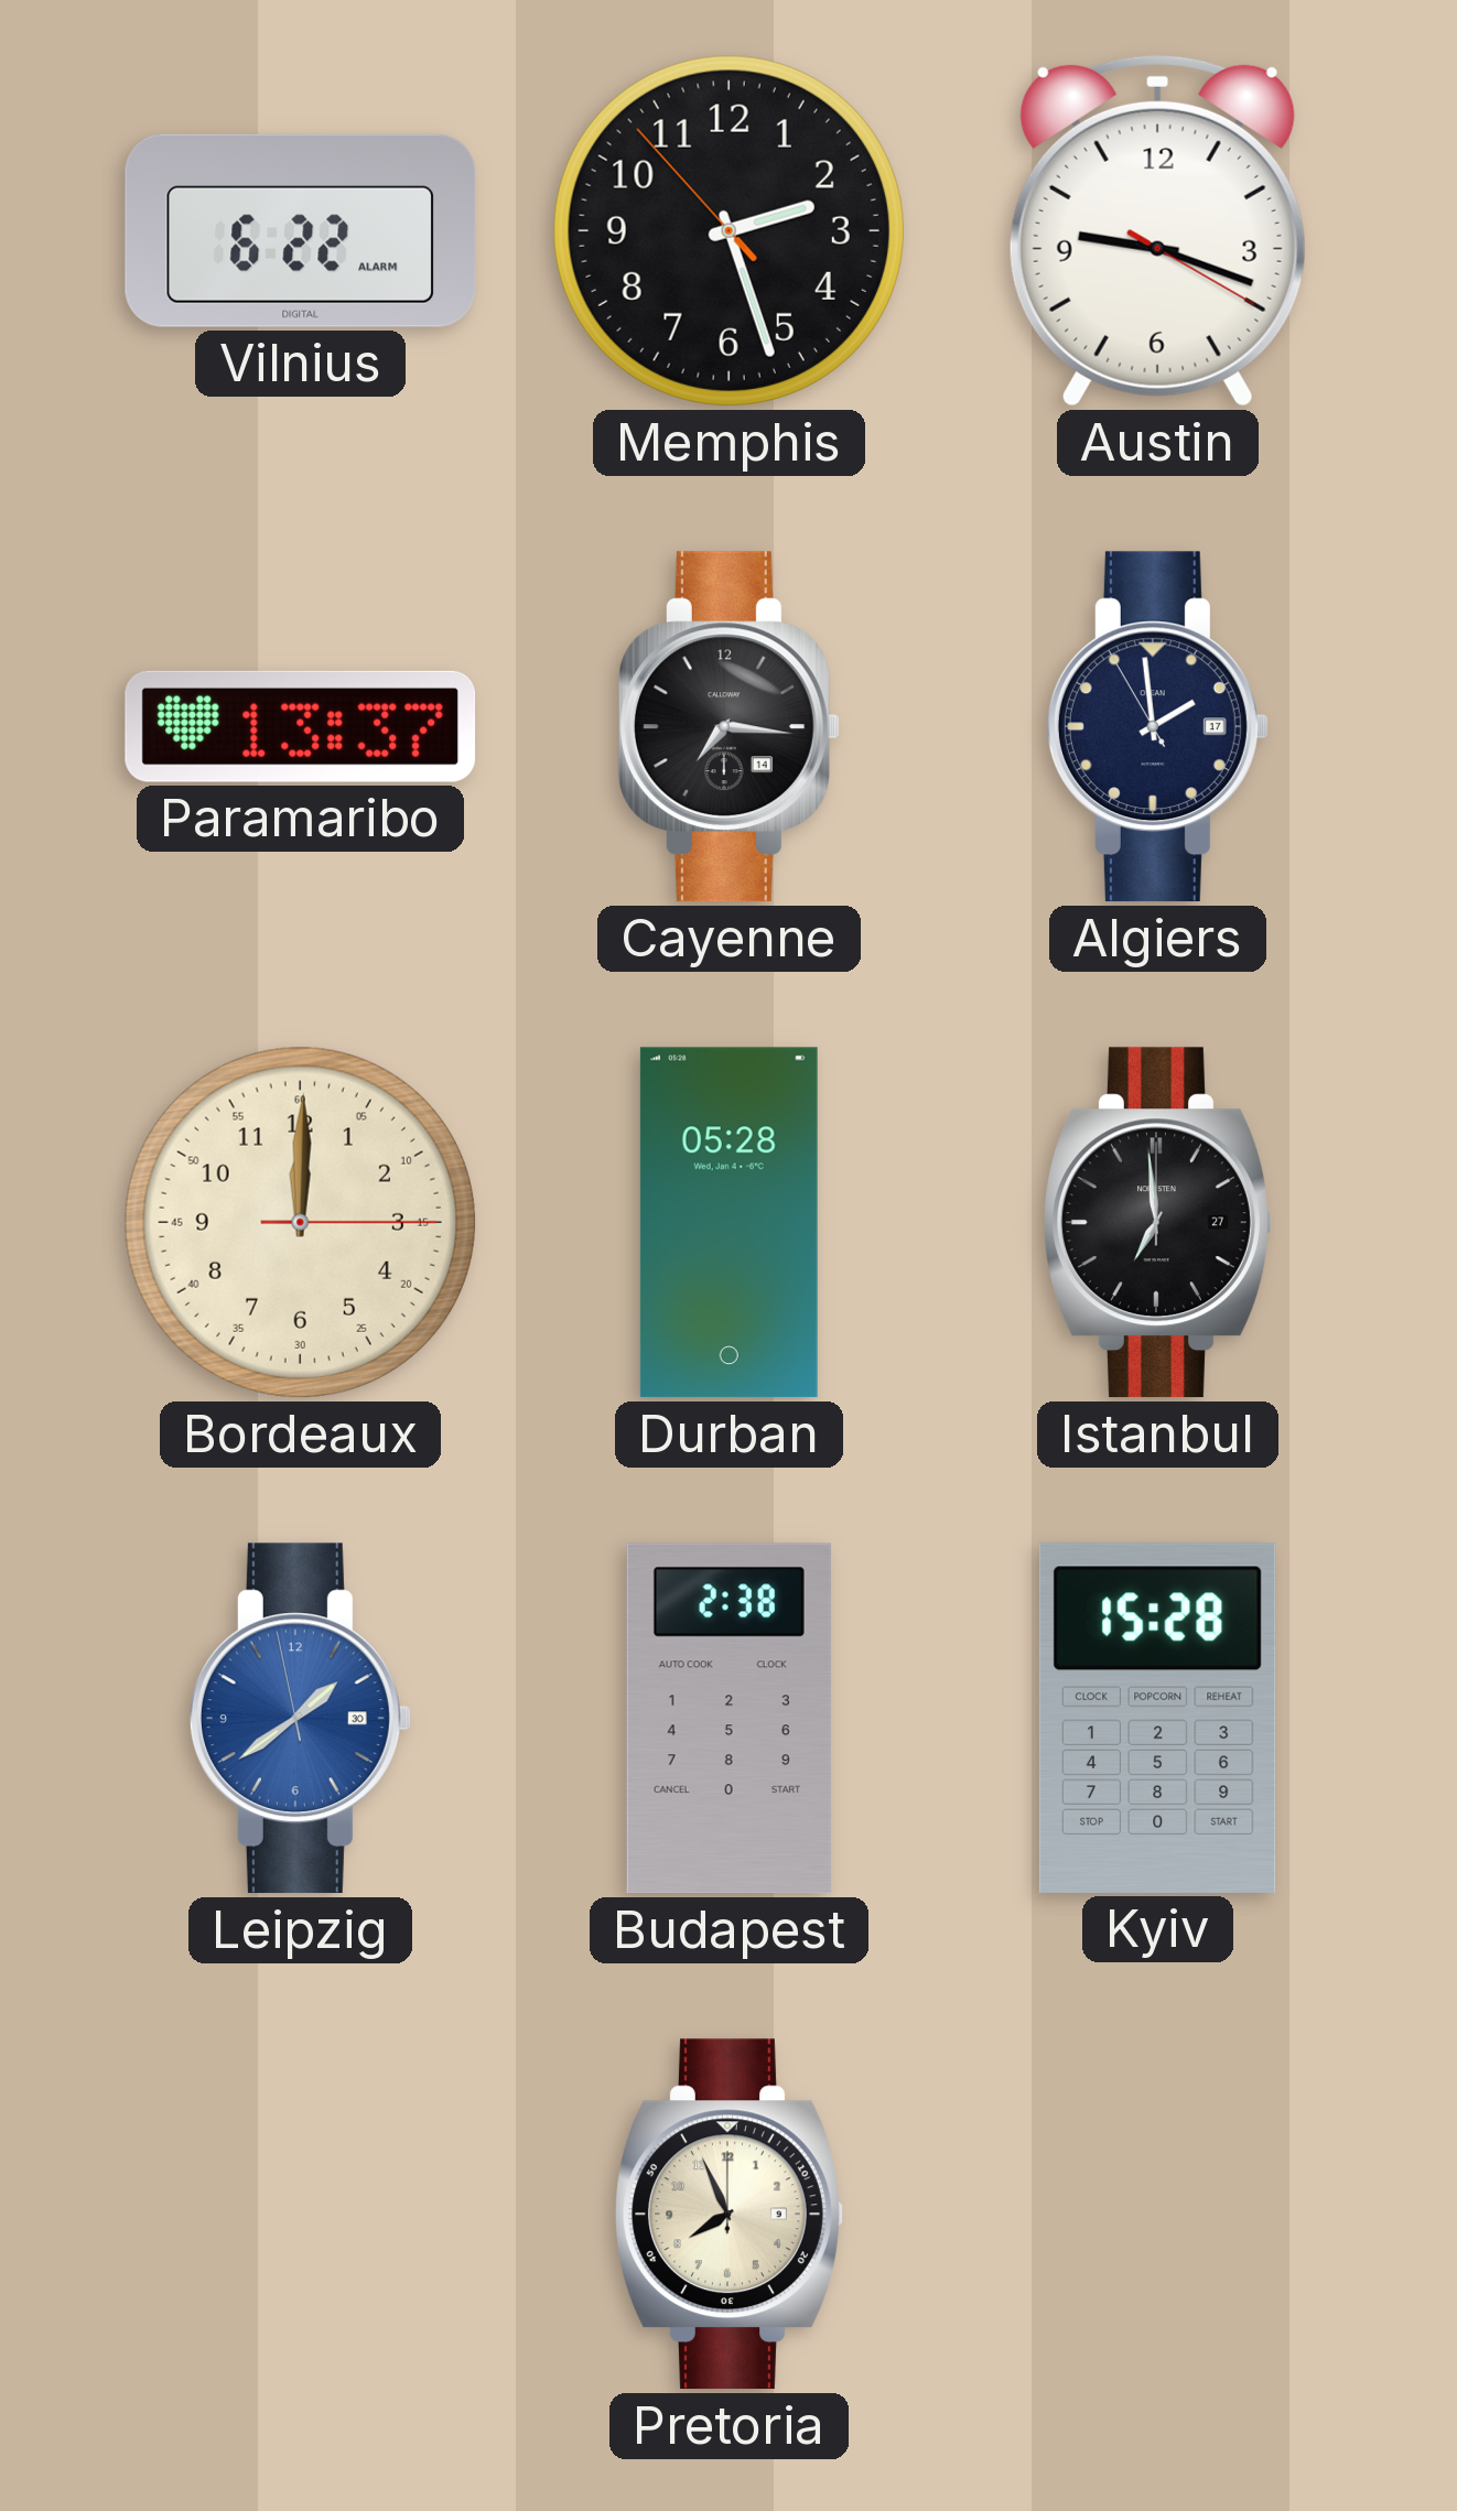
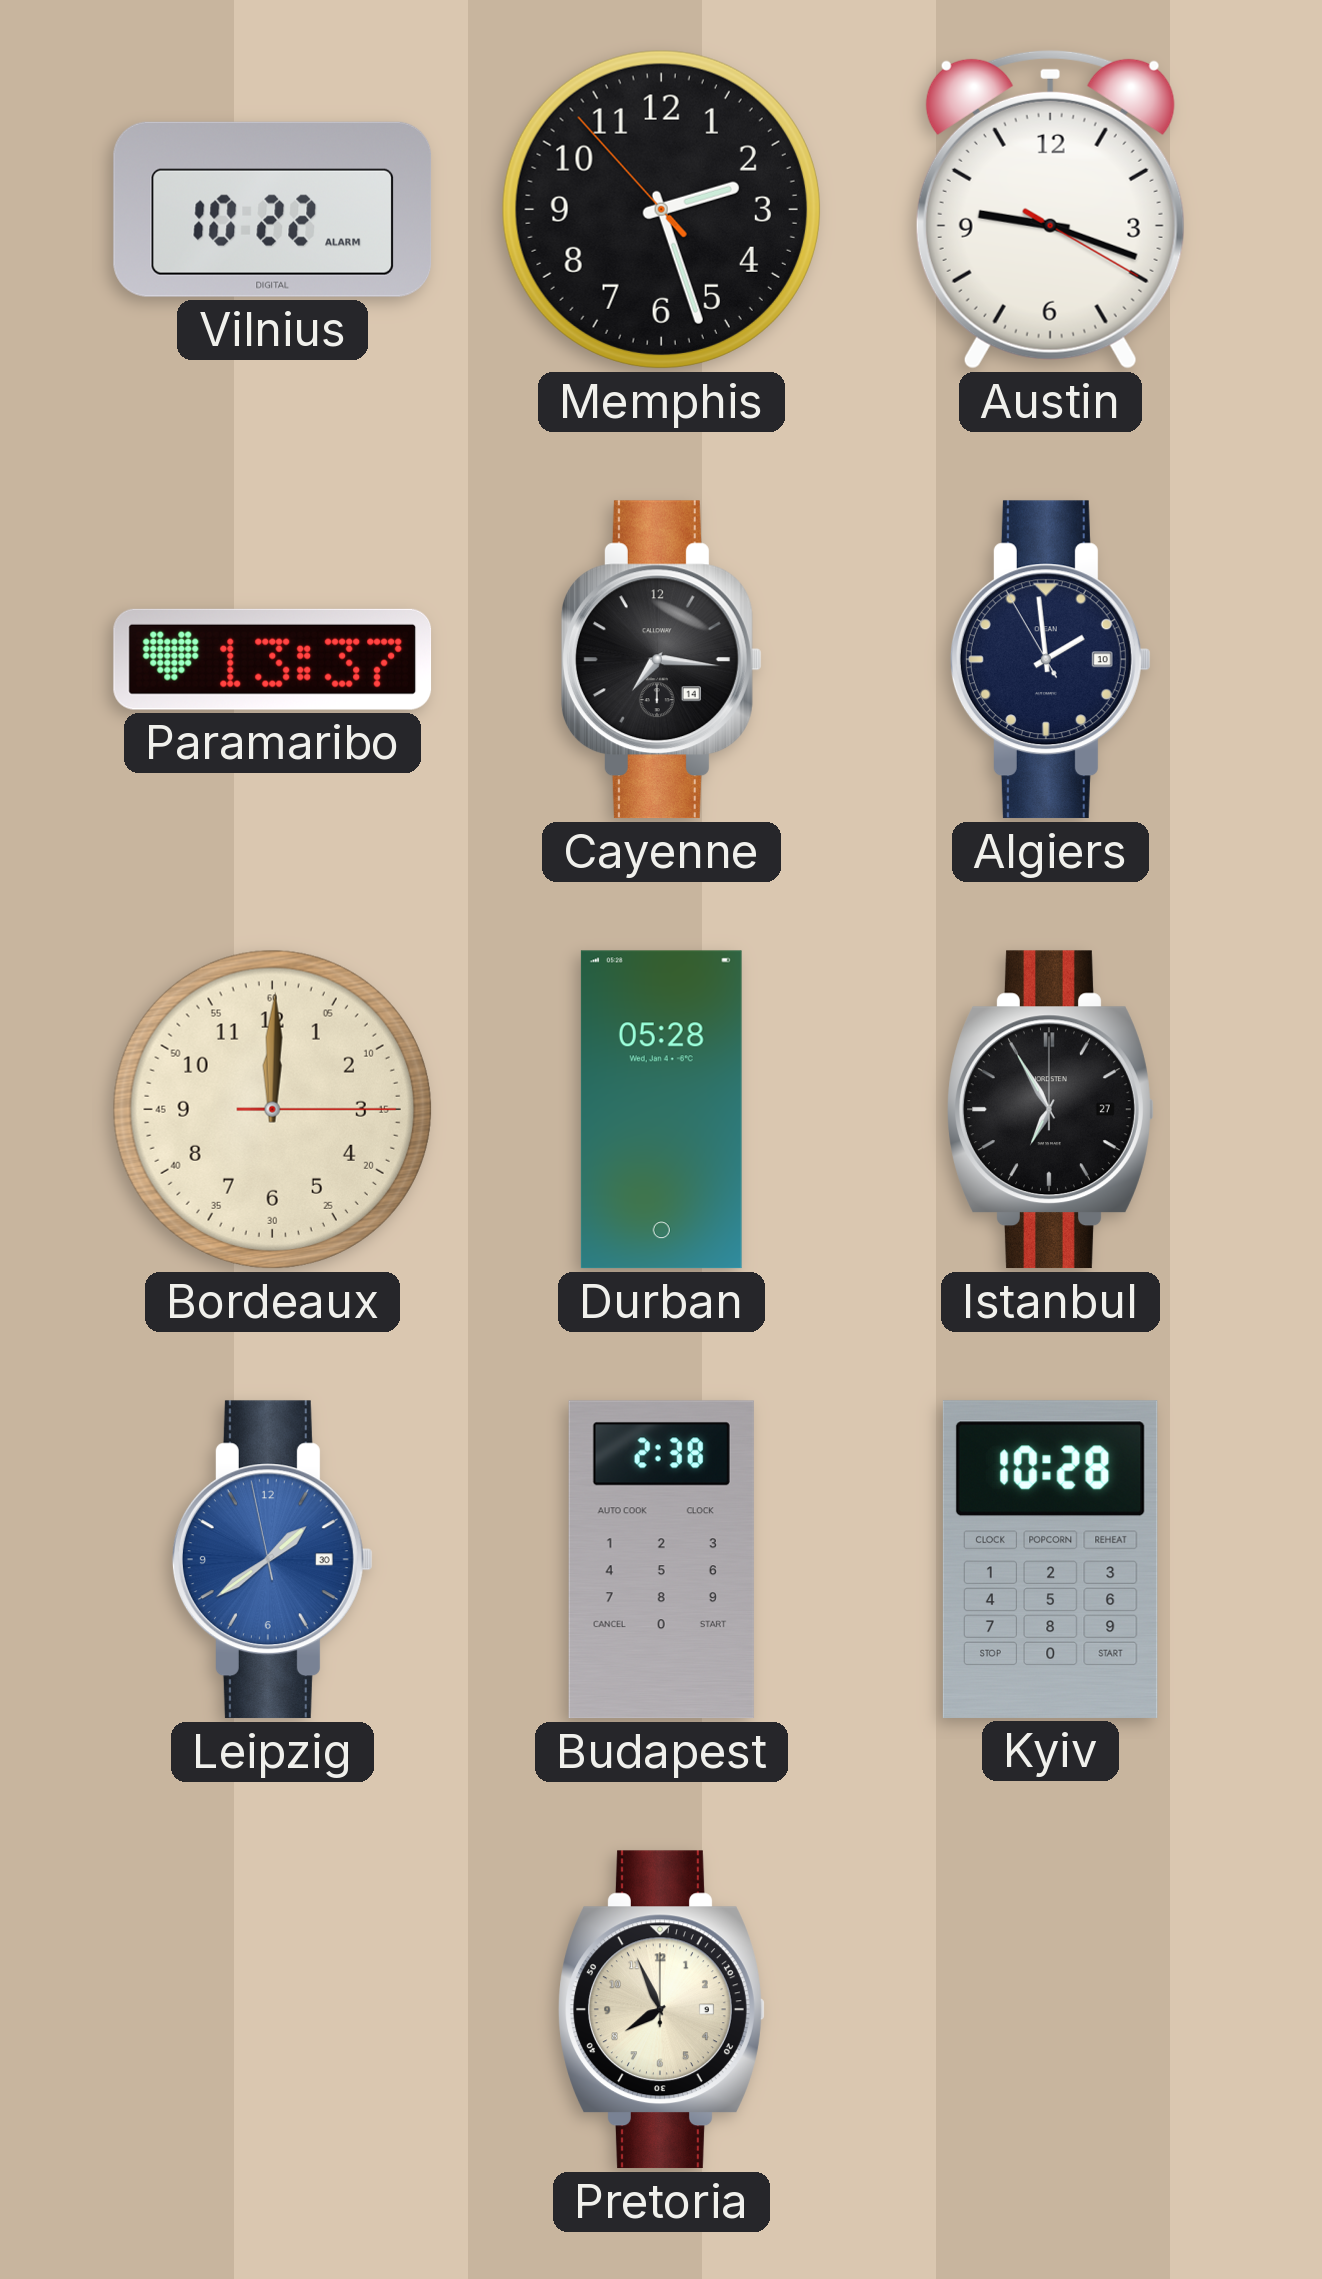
Vilnius: 6:22 -> 10:22 (273, 209)
Algiers date: 17 -> 10 (1050, 660)
Istanbul: 6:59 -> 6:55 (1051, 1110)
Kyiv: 15:28 -> 10:28 (1050, 1559)
